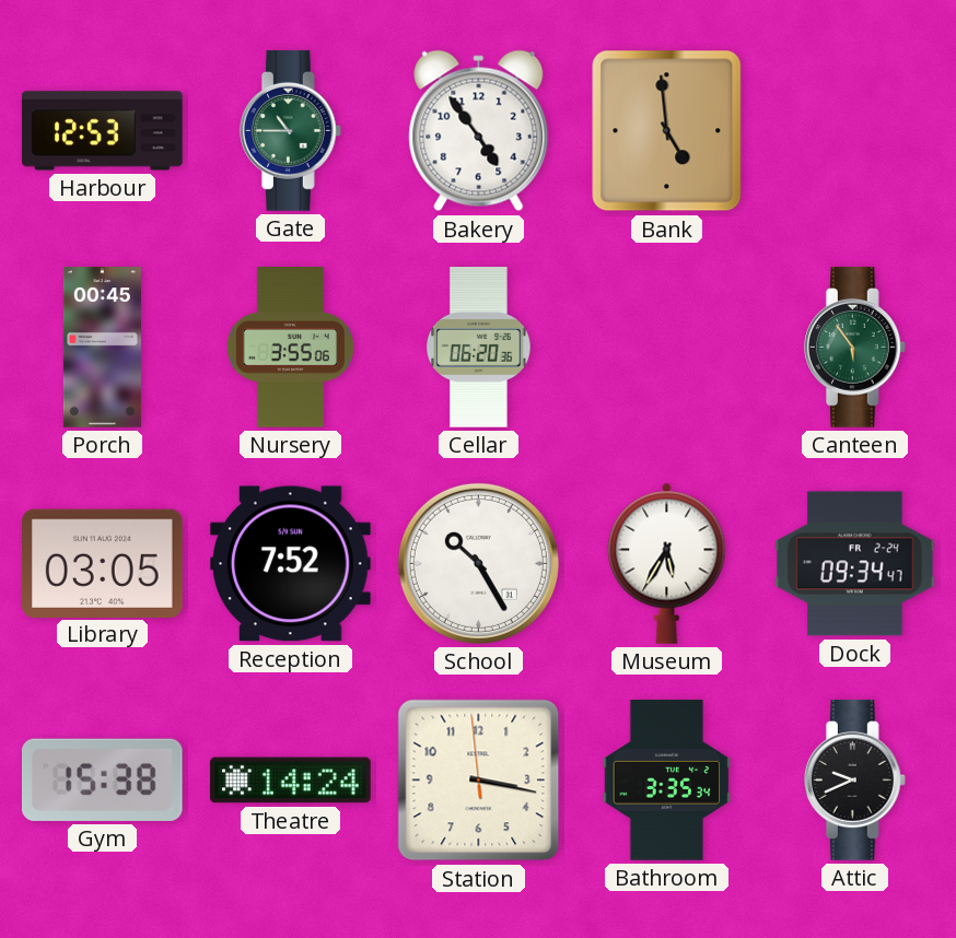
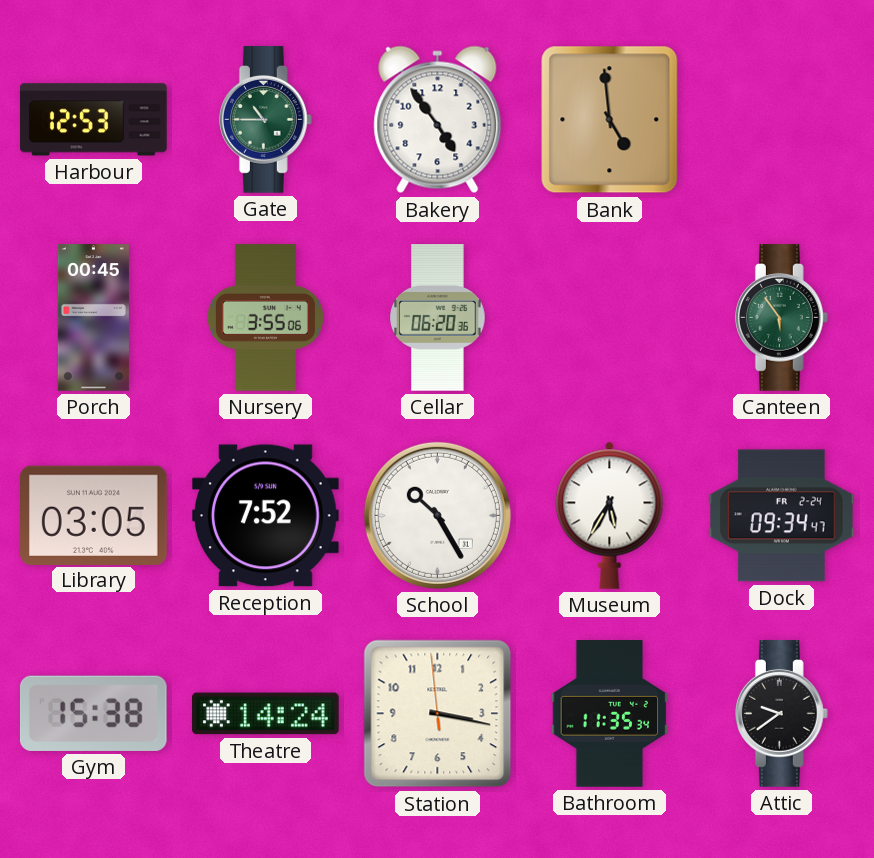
Bathroom: 3:35 -> 11:35 (610, 714)
Attic: 9:41 -> 9:39 (781, 714)
